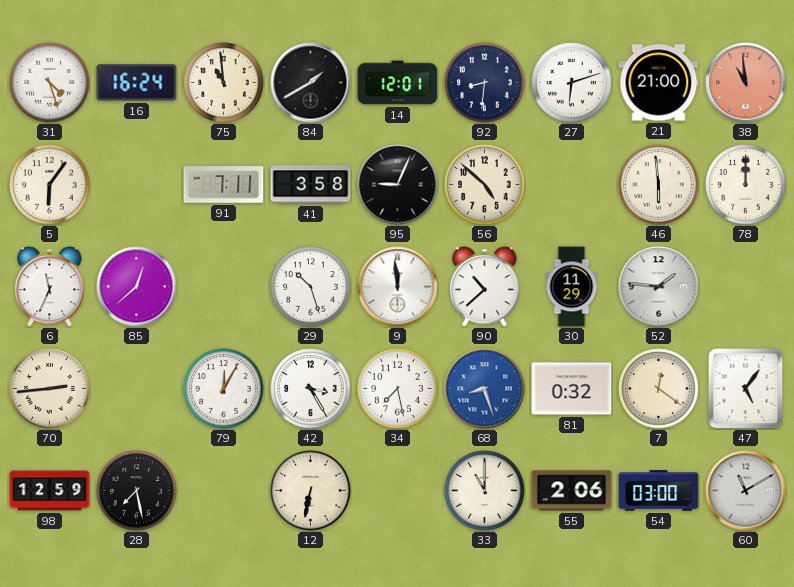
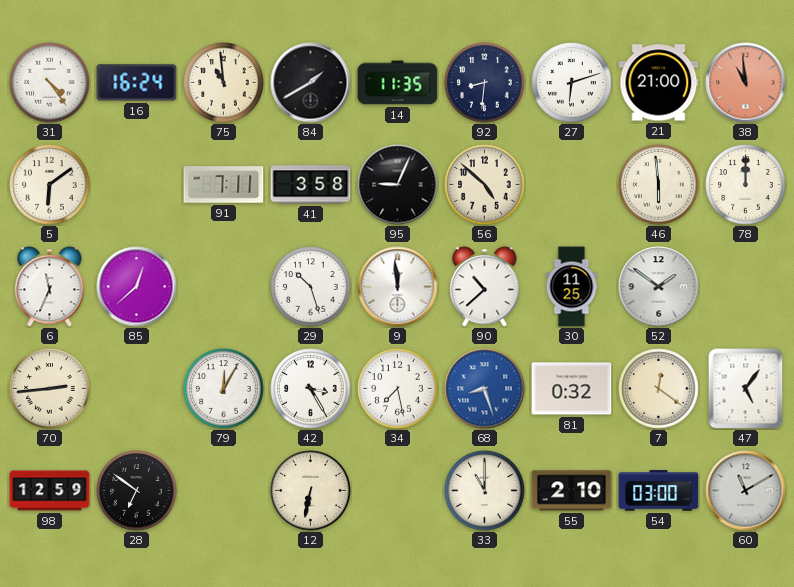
31: 4:27 -> 4:24 (50, 83)
14: 12:01 -> 11:35 (398, 83)
5: 6:06 -> 6:09 (50, 185)
30: 11:29 -> 11:25 (572, 287)
52: 1:46 -> 1:51 (659, 287)
28: 7:28 -> 6:51 (137, 491)
55: 2:06 -> 2:10 (572, 491)
